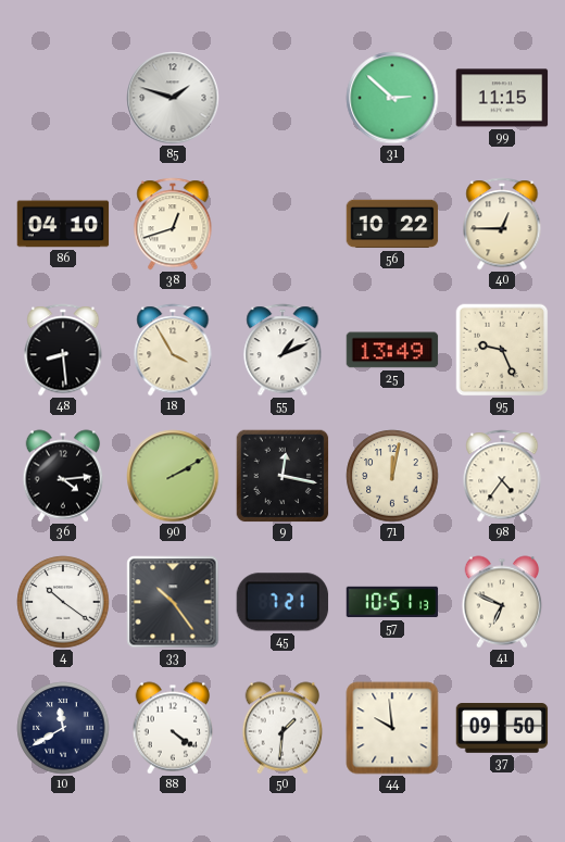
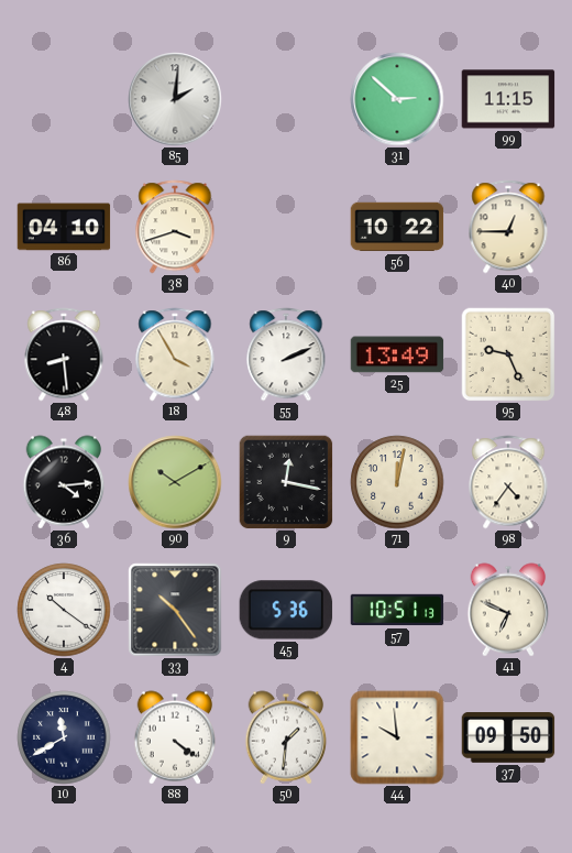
85: 1:48 -> 2:01 (175, 99)
38: 12:42 -> 3:42 (175, 227)
55: 1:11 -> 2:11 (286, 354)
90: 2:10 -> 10:10 (175, 482)
45: 7:21 -> 5:36 (286, 610)
